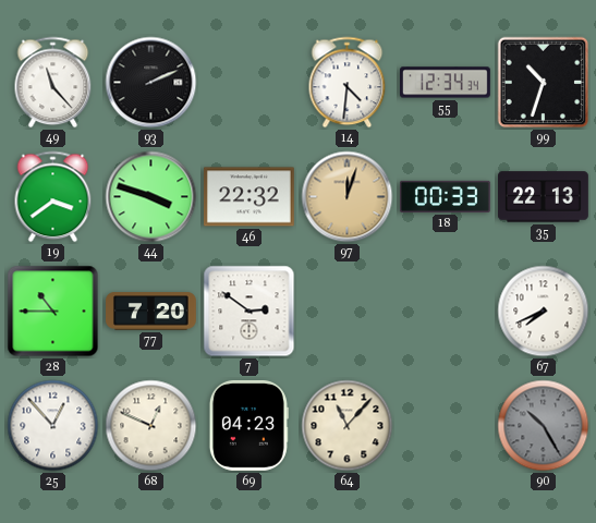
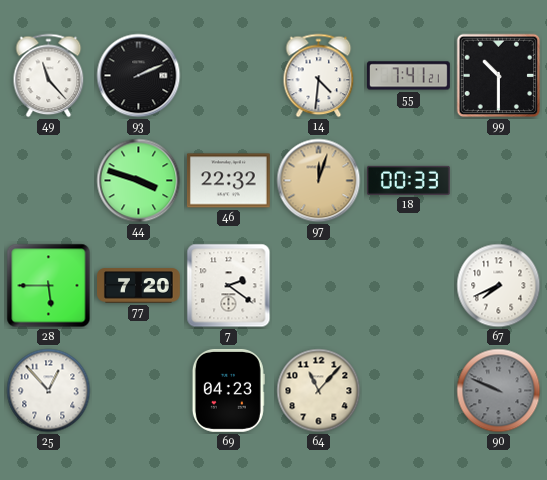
55: 12:34 -> 7:41 (408, 76)
99: 10:33 -> 10:30 (499, 76)
19: 3:39 -> none (53, 197)
35: 22:13 -> none (544, 197)
28: 10:45 -> 5:45 (49, 286)
7: 2:51 -> 2:21 (229, 286)
68: 12:49 -> none (151, 426)
90: 10:25 -> 9:49 (499, 391)
